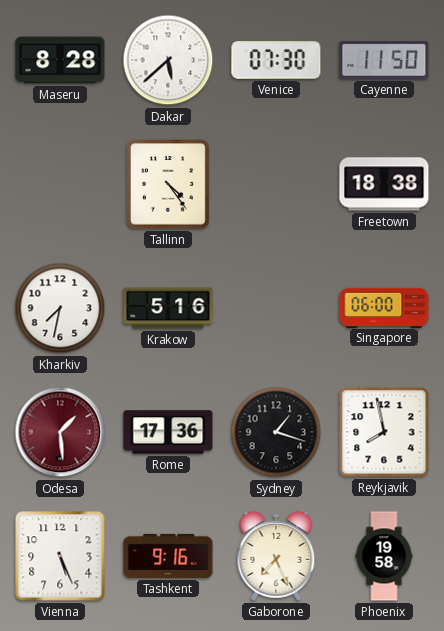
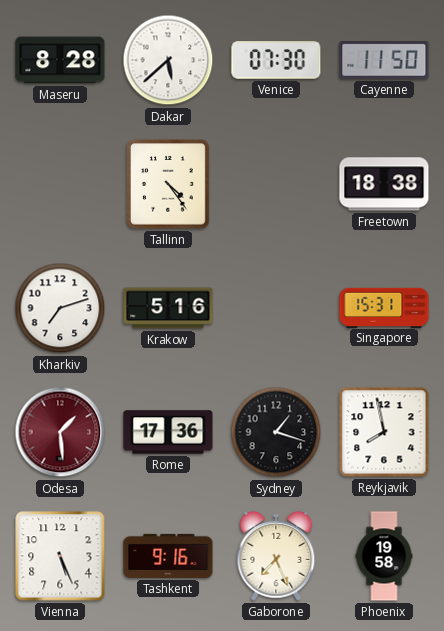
Kharkiv: 7:32 -> 7:12 (60, 308)
Singapore: 06:00 -> 15:31 (384, 307)
